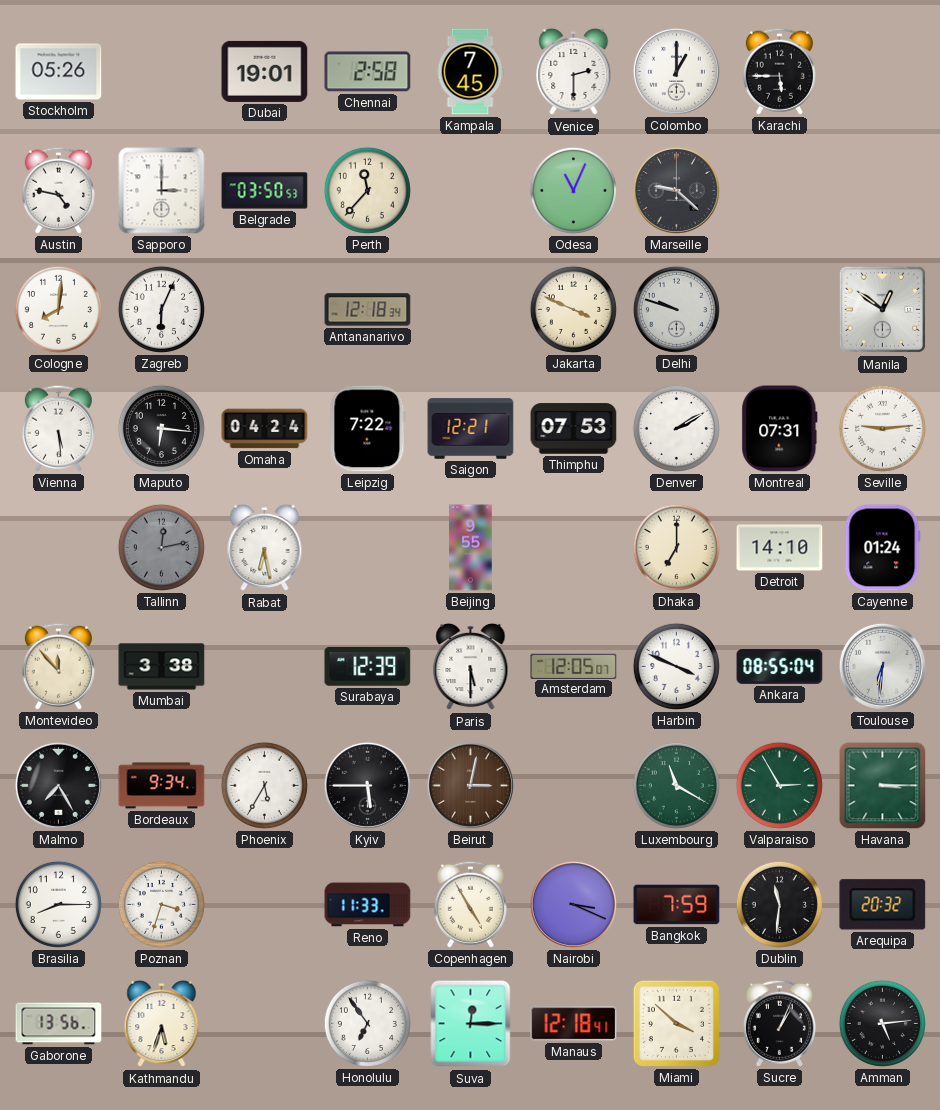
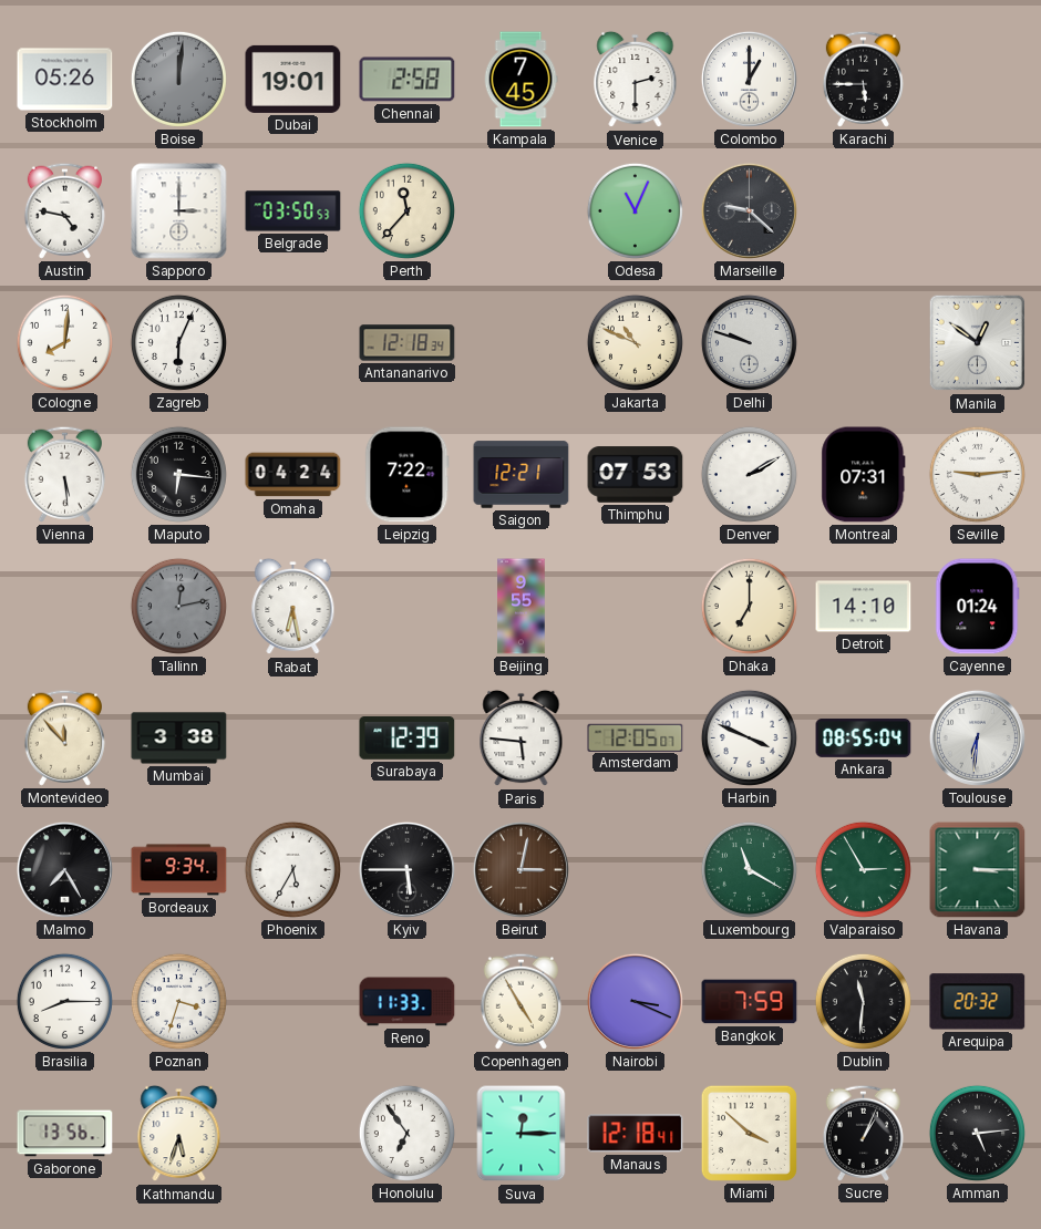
Boise: none -> 12:01 (178, 79)
Jakarta: 3:49 -> 10:49 (635, 342)
Paris: 5:30 -> 5:46 (522, 739)
